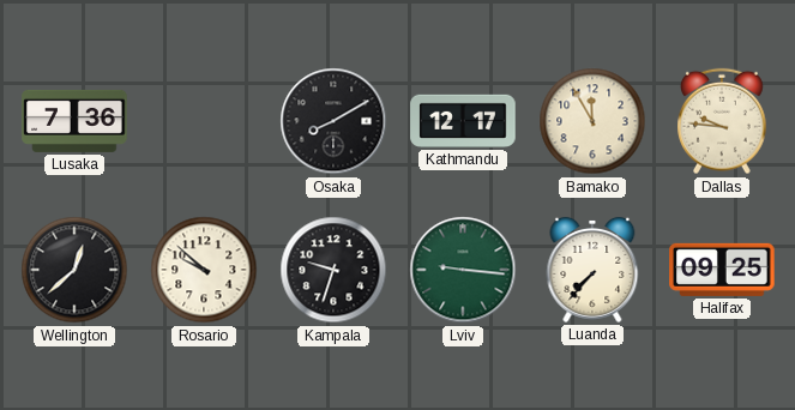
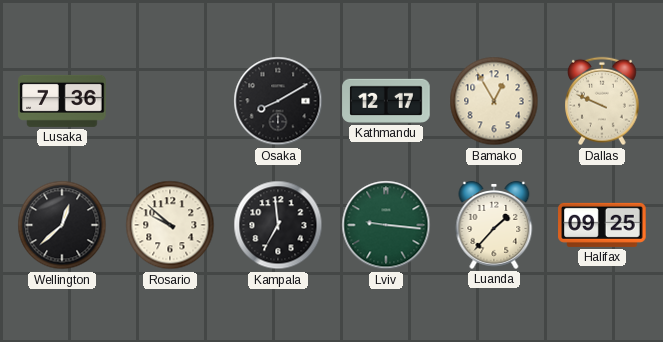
Bamako: 11:55 -> 12:55 (494, 101)
Dallas: 9:46 -> 9:49 (603, 101)
Kampala: 9:33 -> 6:59 (278, 225)
Luanda: 7:37 -> 1:37 (494, 225)
